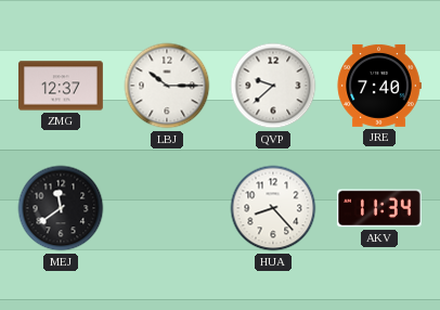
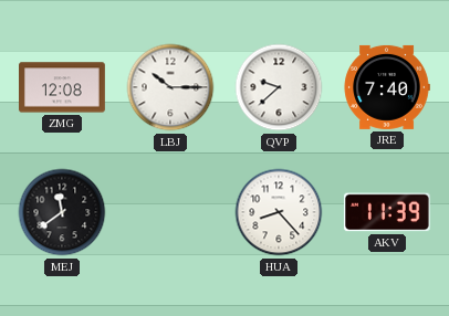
ZMG: 12:37 -> 12:08 (63, 87)
AKV: 11:34 -> 11:39 (387, 212)
